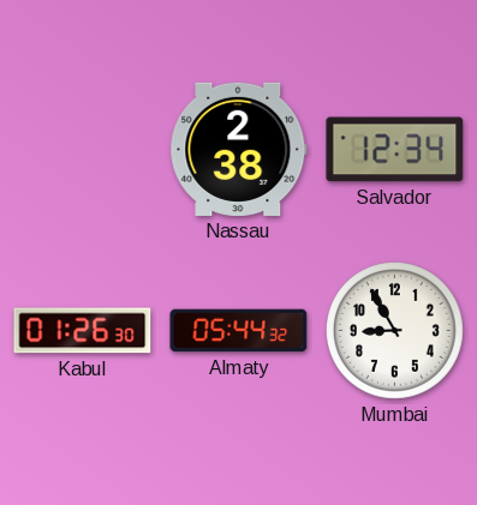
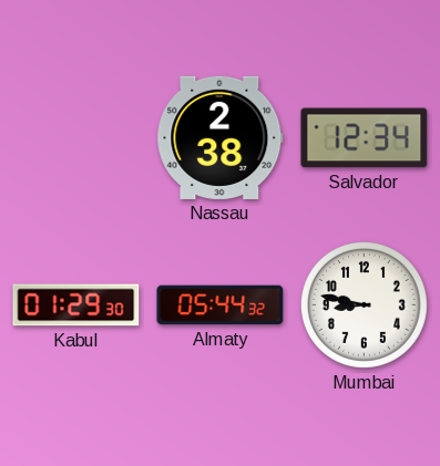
Kabul: 01:26 -> 01:29 (76, 306)
Mumbai: 8:55 -> 8:47 (364, 304)
